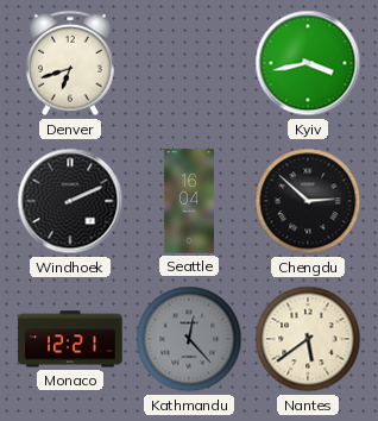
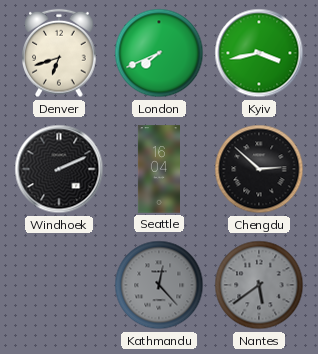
London: none -> 7:41 (159, 53)
Monaco: 12:21 -> none (70, 339)
Nantes dial: cream -> grey (259, 285)
